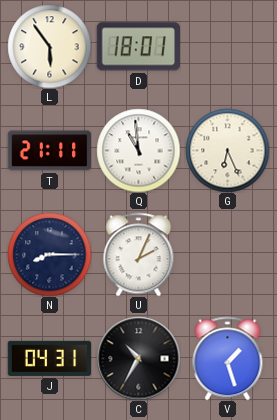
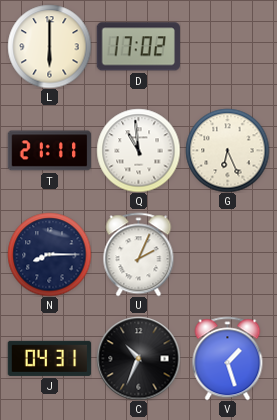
L: 5:54 -> 6:00 (49, 46)
D: 18:01 -> 17:02 (138, 47)
C: 10:35 -> 10:34 (138, 358)
